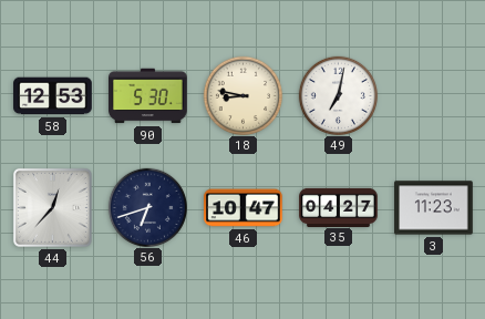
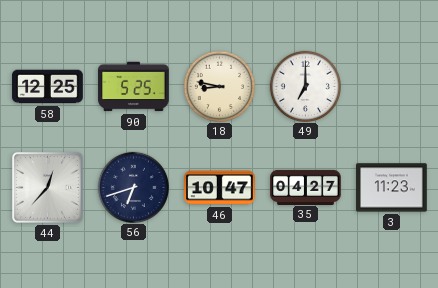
58: 12:53 -> 12:25 (48, 87)
90: 5:30 -> 5:25 (134, 87)
49: 7:02 -> 7:00 (305, 86)
